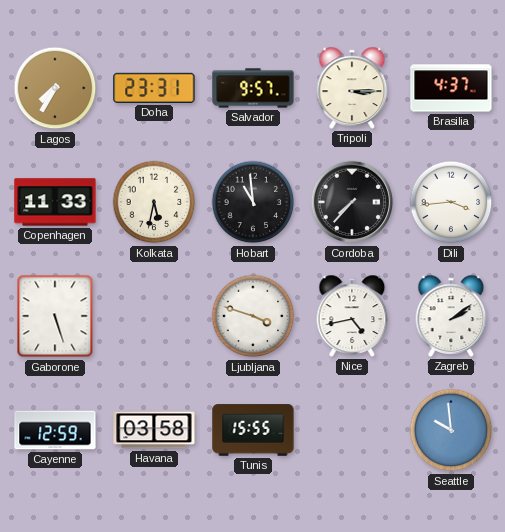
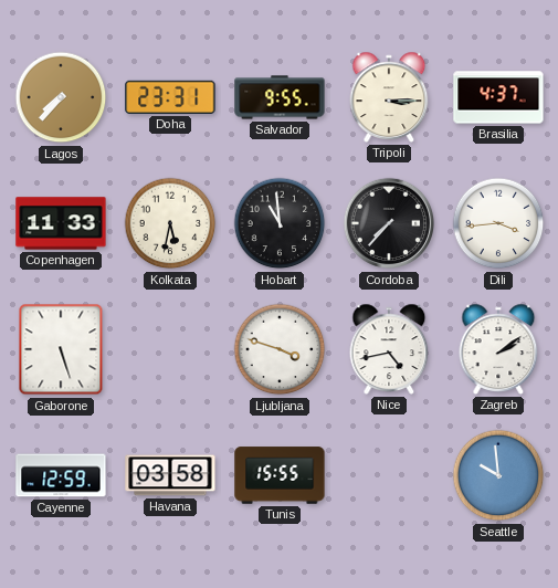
Lagos: 7:35 -> 7:37 (61, 97)
Salvador: 9:57 -> 9:55 (280, 97)
